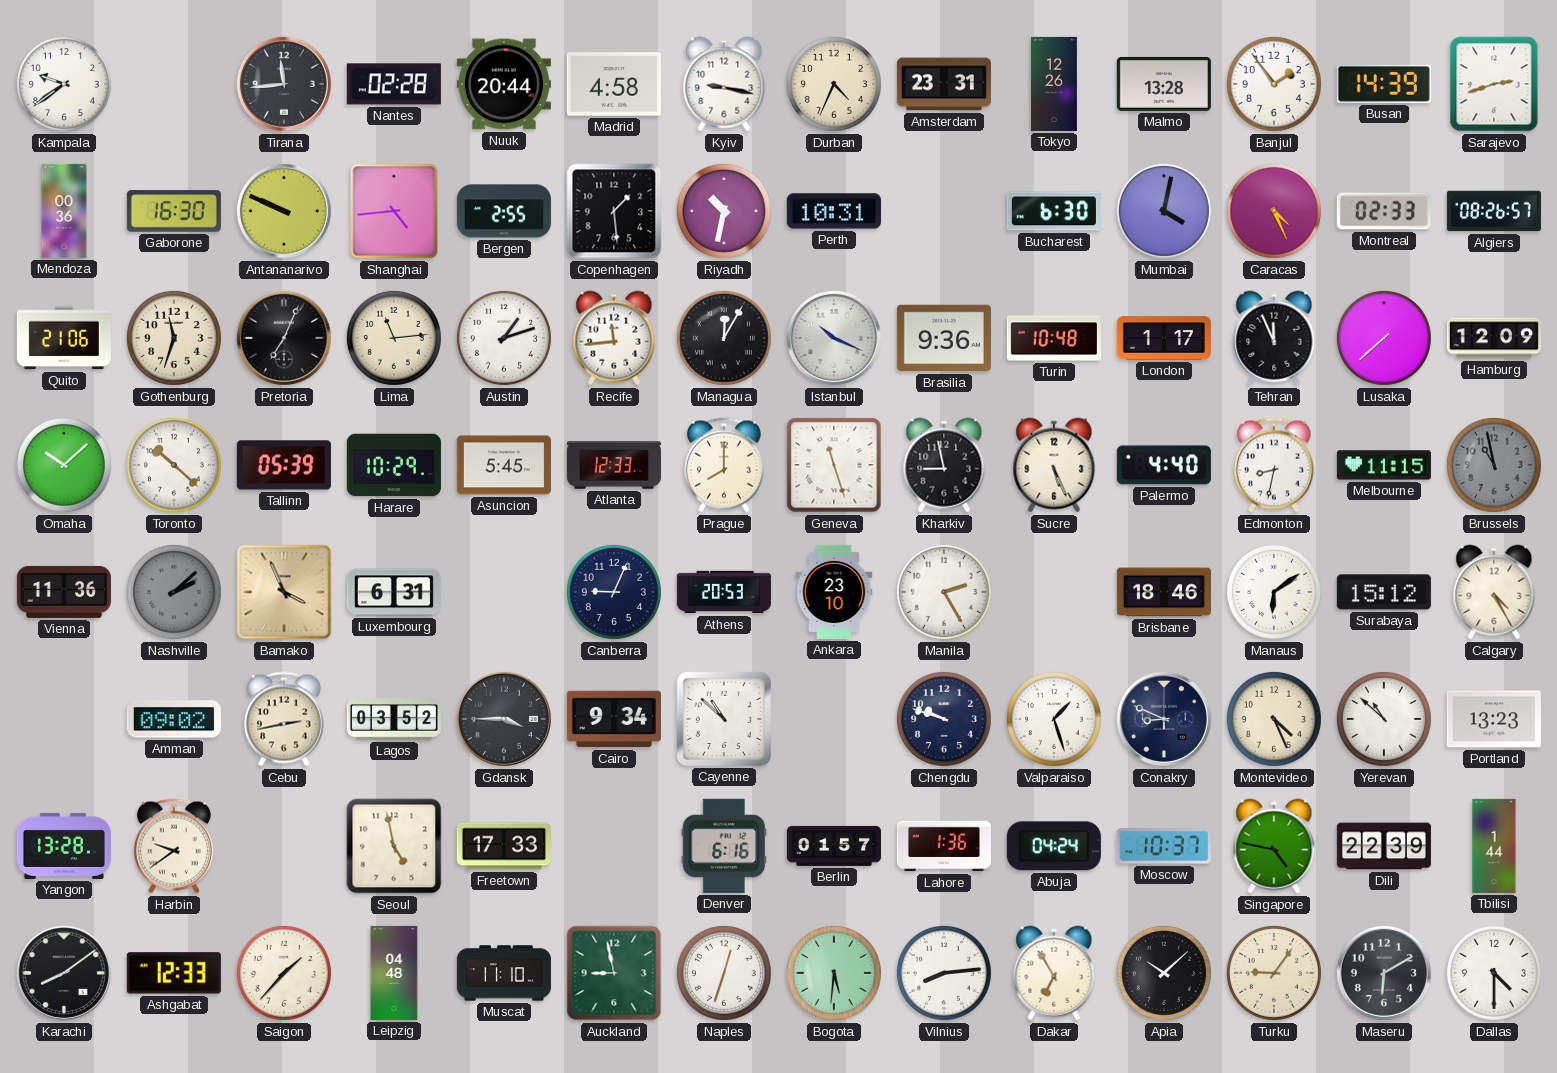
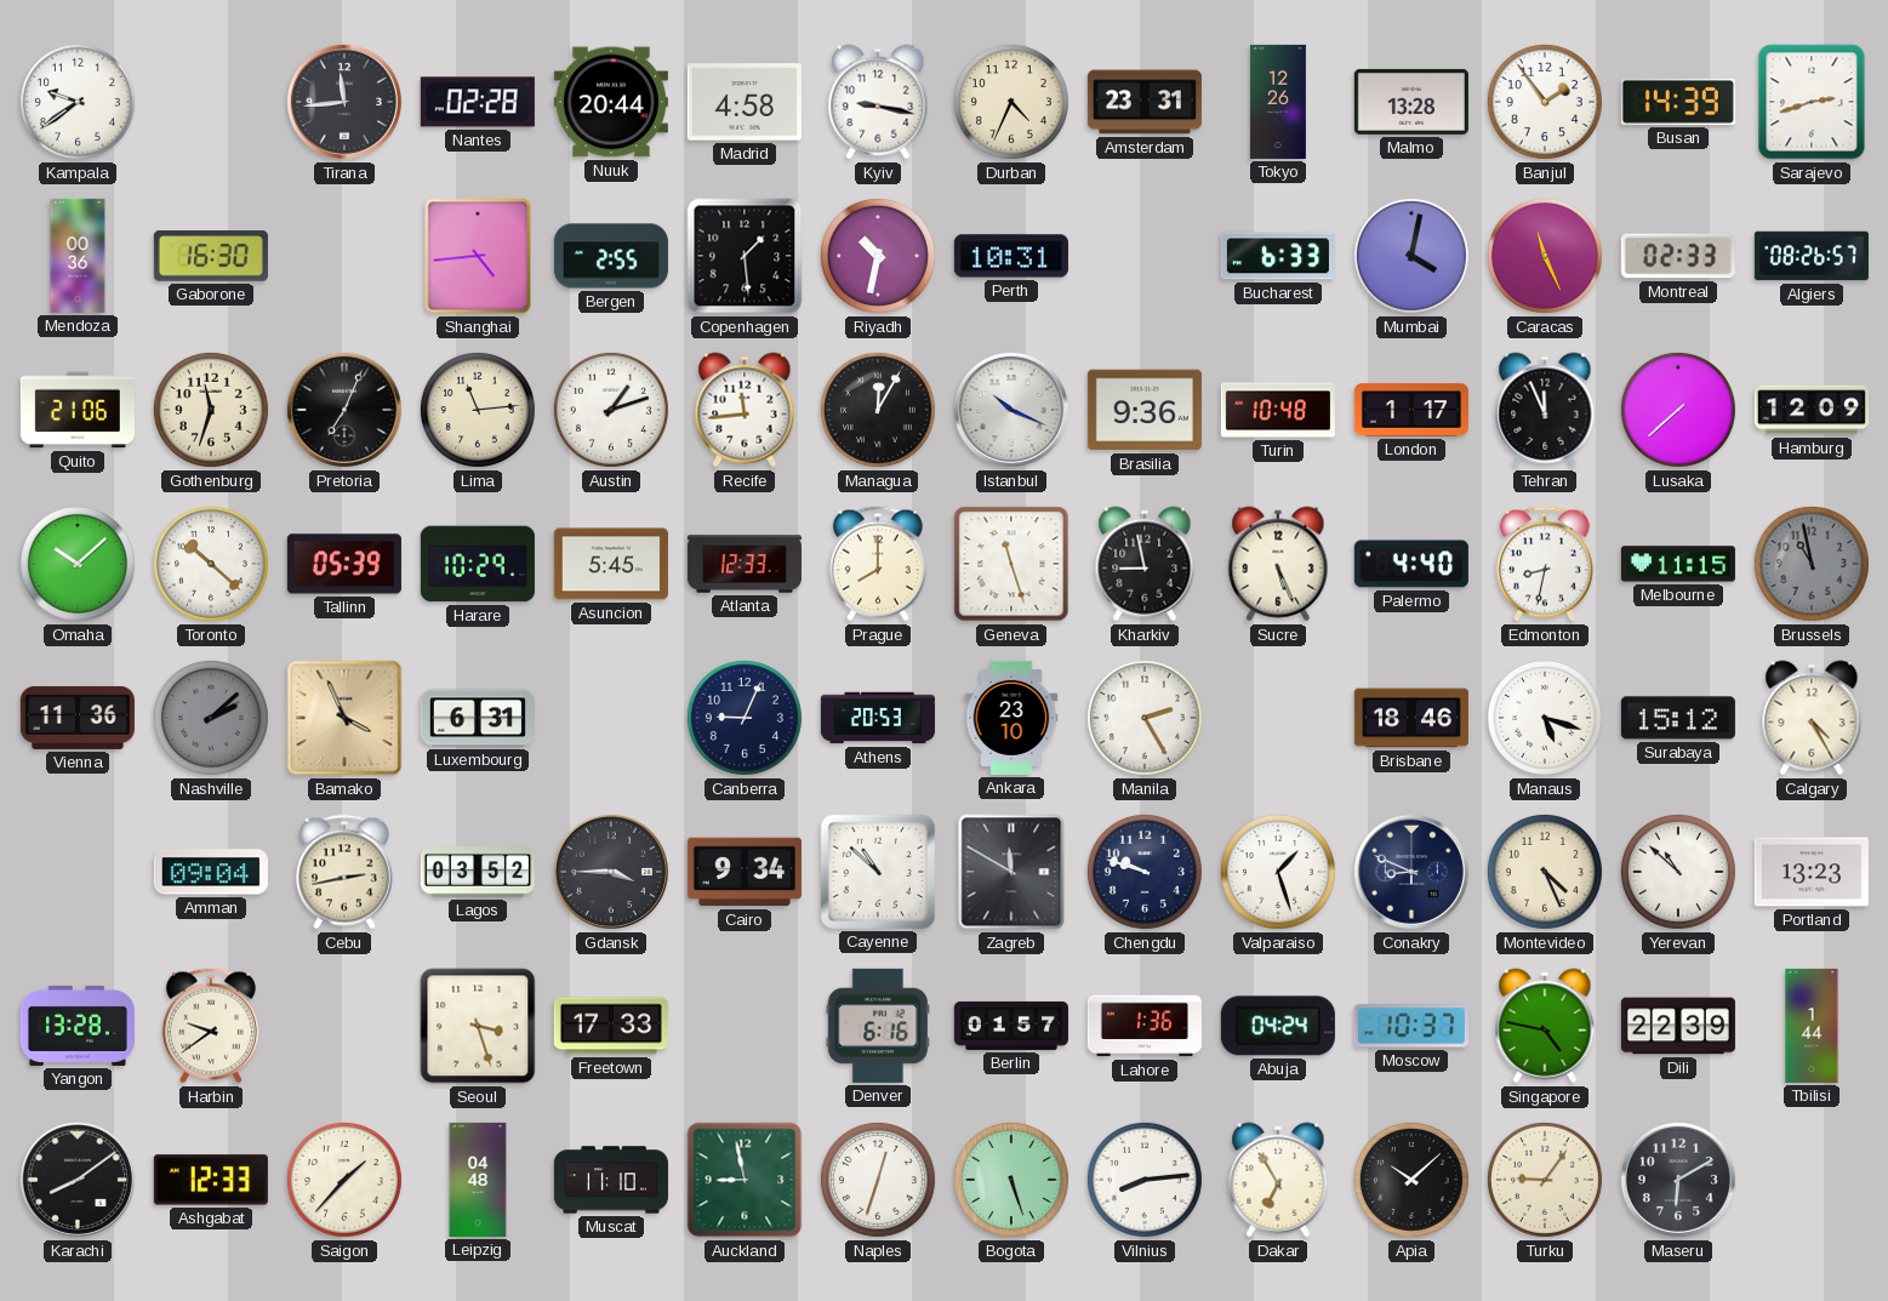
Antananarivo: 9:49 -> none (284, 211)
Bucharest: 6:30 -> 6:33 (1278, 256)
Caracas: 4:26 -> 11:26 (1545, 256)
Manaus: 6:09 -> 5:18 (1545, 718)
Amman: 09:02 -> 09:04 (211, 872)
Zagreb: none -> 11:50 (1011, 872)
Seoul: 4:58 -> 3:27 (478, 1026)
Bogota: 5:31 -> 5:27 (1011, 1180)
Dallas: 4:30 -> none (1494, 973)
